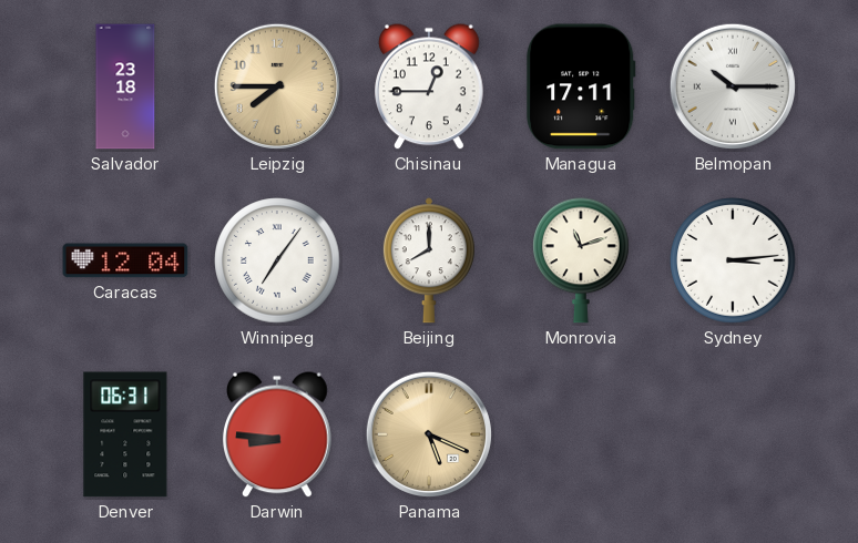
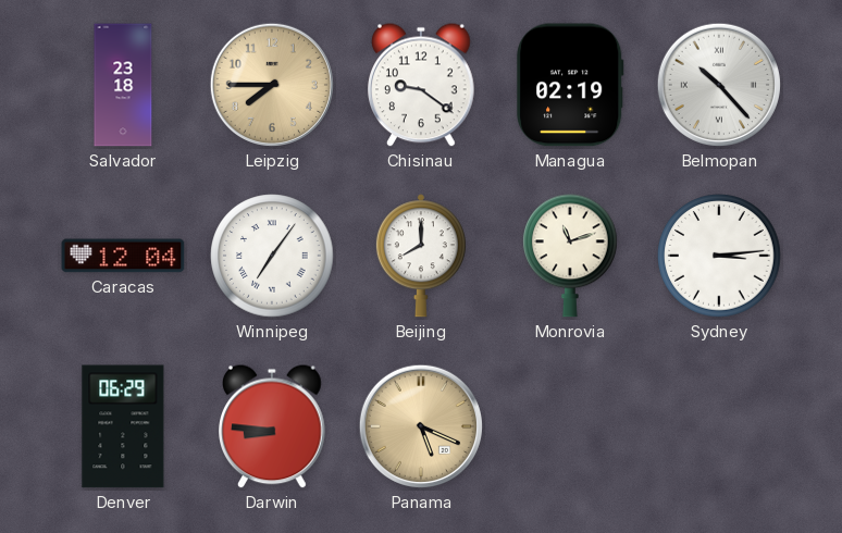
Chisinau: 12:45 -> 9:21 (422, 85)
Managua: 17:11 -> 02:19 (570, 85)
Belmopan: 10:15 -> 10:23 (719, 85)
Denver: 06:31 -> 06:29 (123, 426)
